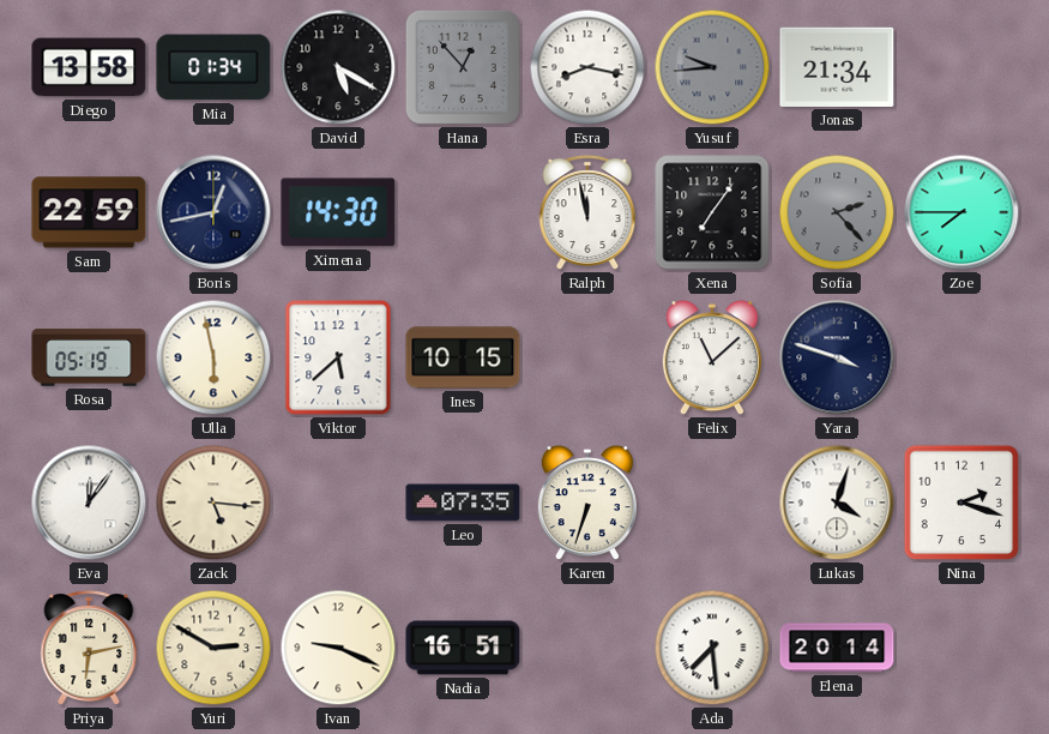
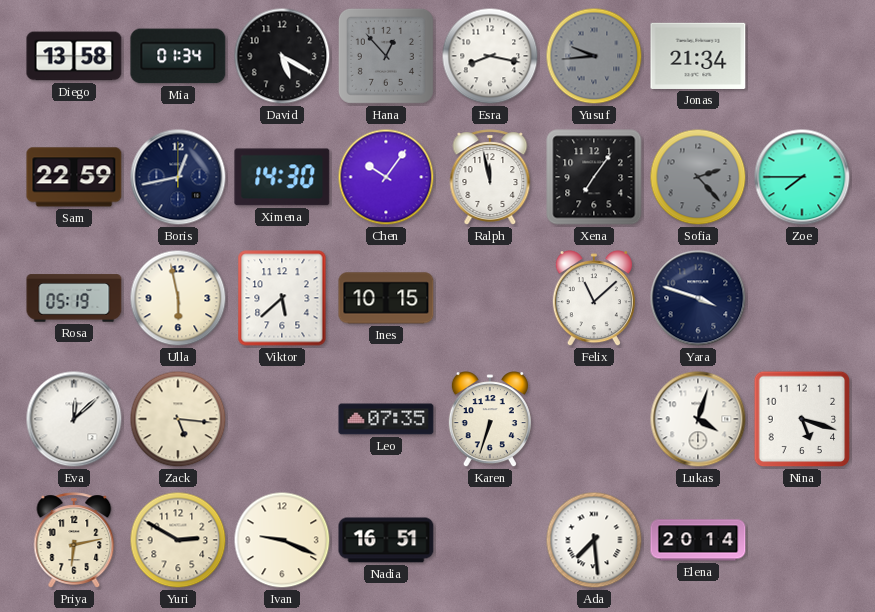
Chen: none -> 10:06 (386, 177)
Eva: 12:06 -> 12:08 (74, 419)
Nina: 2:18 -> 5:18 (802, 419)
